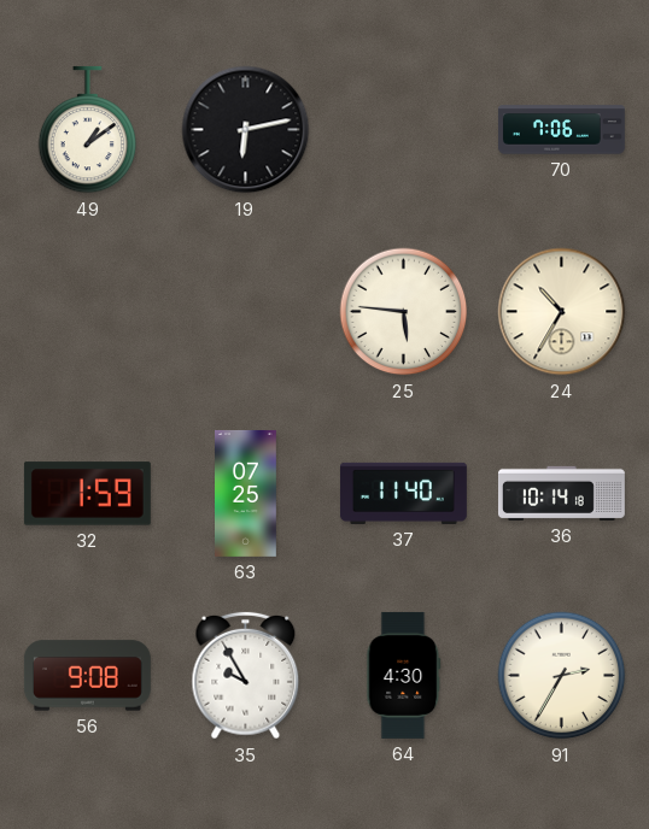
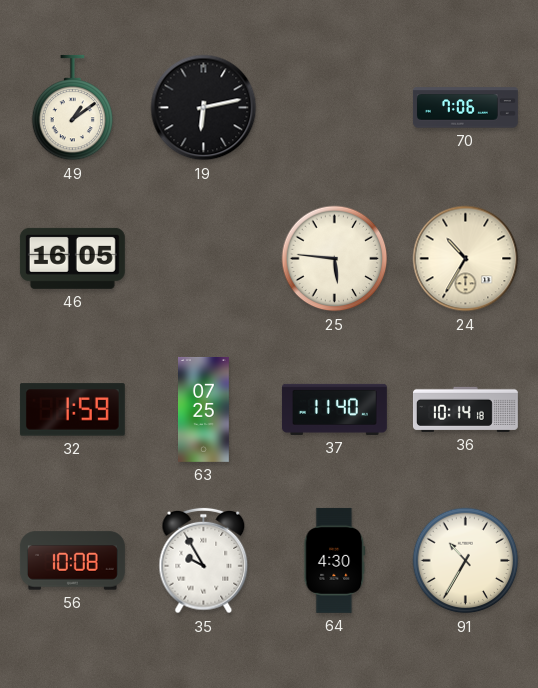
46: none -> 16:05 (72, 258)
56: 9:08 -> 10:08 (72, 561)
91: 2:35 -> 10:35 (466, 561)
